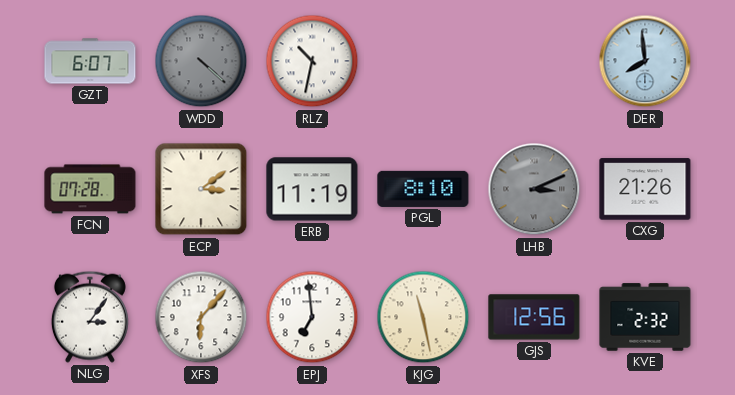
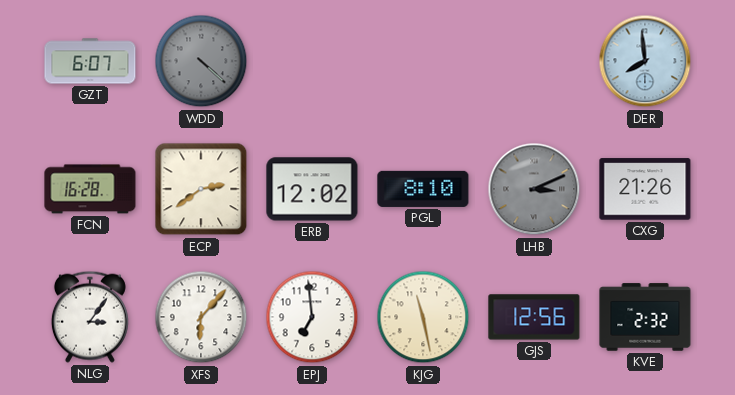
RLZ: 10:32 -> none (312, 61)
FCN: 07:28 -> 16:28 (90, 189)
ECP: 3:09 -> 2:39 (201, 189)
ERB: 11:19 -> 12:02 (312, 189)
